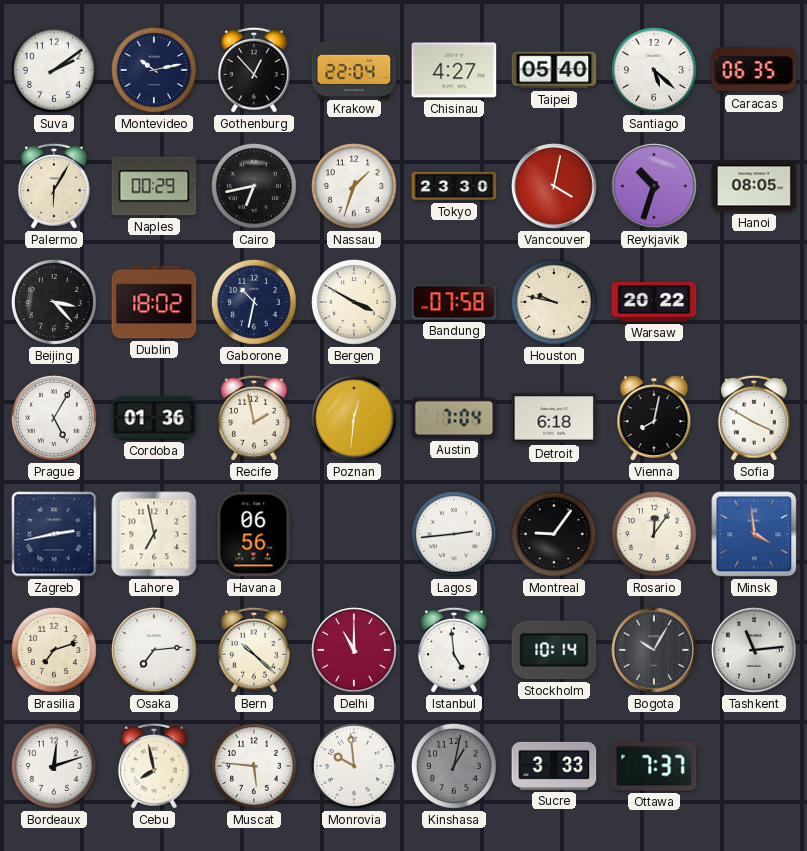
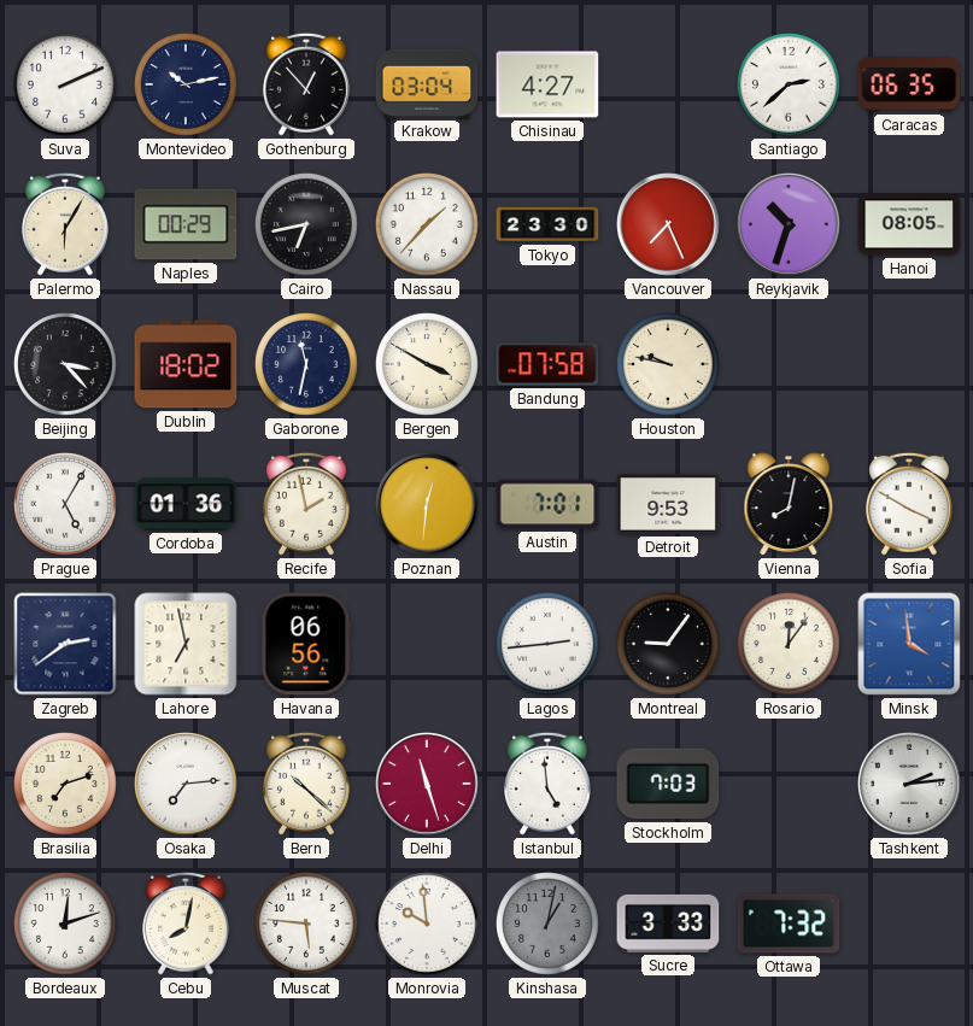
Suva: 2:09 -> 2:11 (65, 84)
Krakow: 22:04 -> 03:04 (427, 83)
Taipei: 05:40 -> none (554, 70)
Santiago: 5:22 -> 2:38 (789, 84)
Nassau: 1:33 -> 1:37 (427, 224)
Vancouver: 4:02 -> 7:26 (669, 225)
Gaborone: 10:32 -> 11:32 (306, 364)
Warsaw: 20:22 -> none (654, 302)
Austin: 7:04 -> 7:01 (547, 504)
Detroit: 6:18 -> 9:53 (668, 504)
Zagreb: 2:43 -> 2:39 (65, 644)
Delhi: 11:00 -> 11:27 (428, 785)
Stockholm: 10:14 -> 7:03 (668, 784)
Bogota: 10:05 -> none (655, 651)
Tashkent: 11:14 -> 2:14 (910, 785)
Cebu: 7:58 -> 8:02 (186, 924)
Ottawa: 7:37 -> 7:32 (789, 924)
